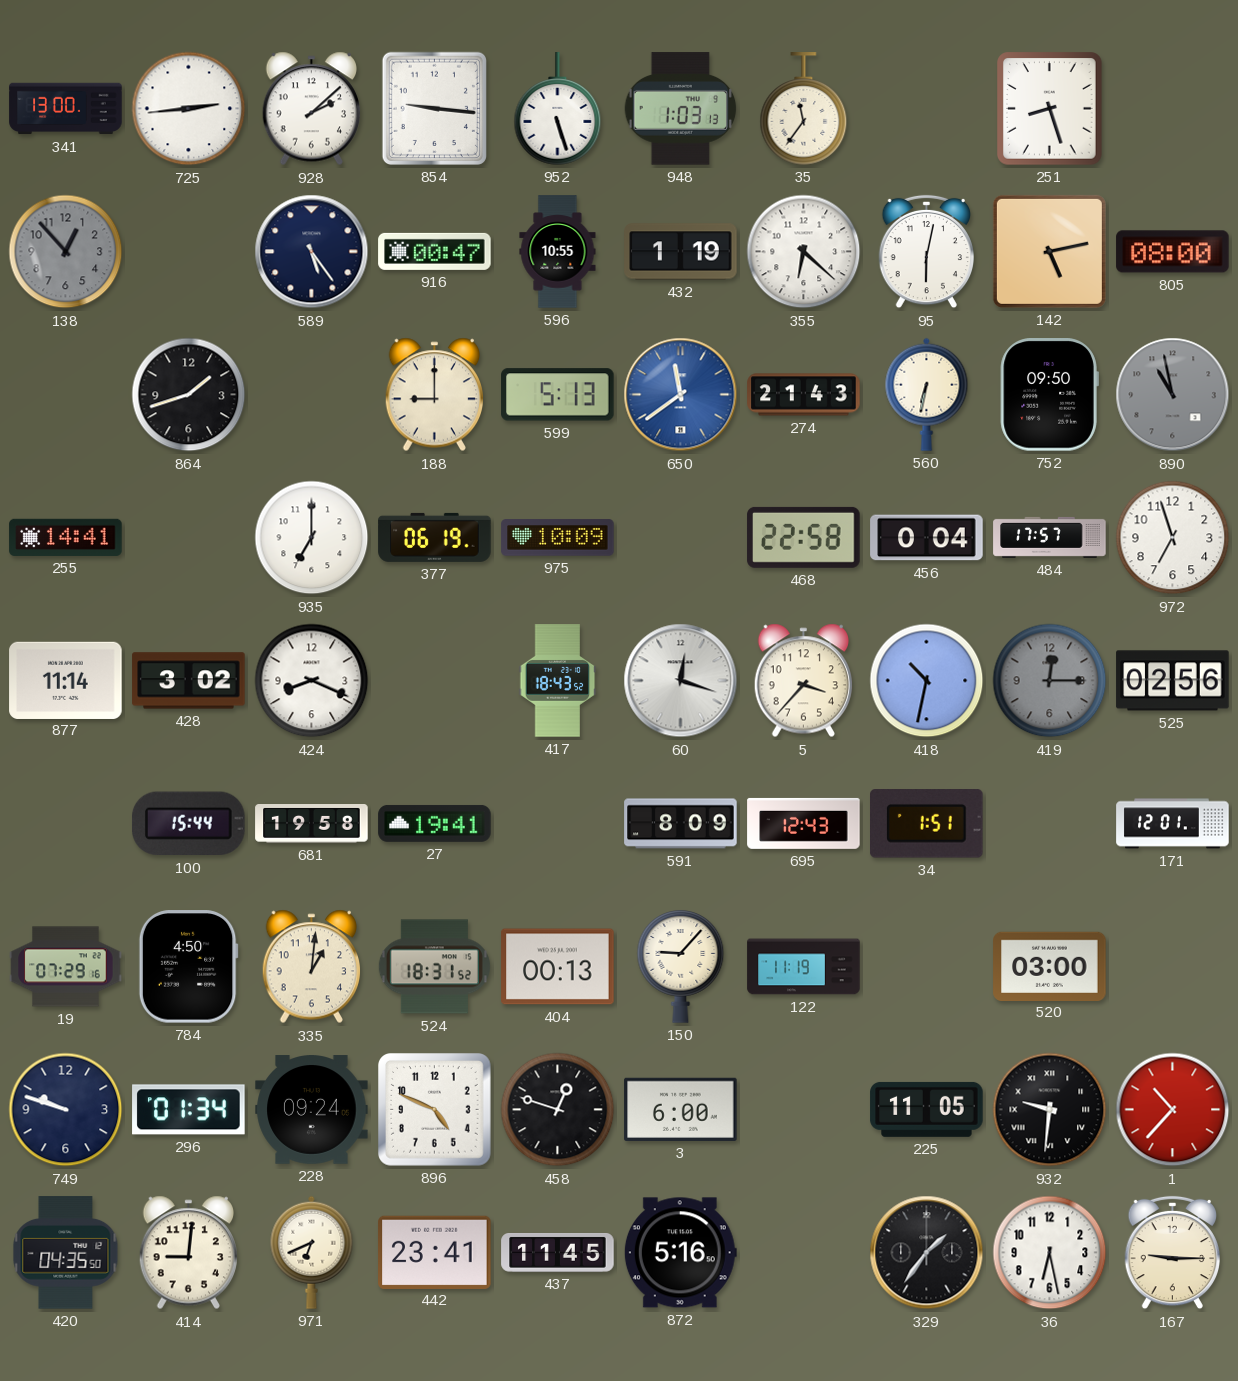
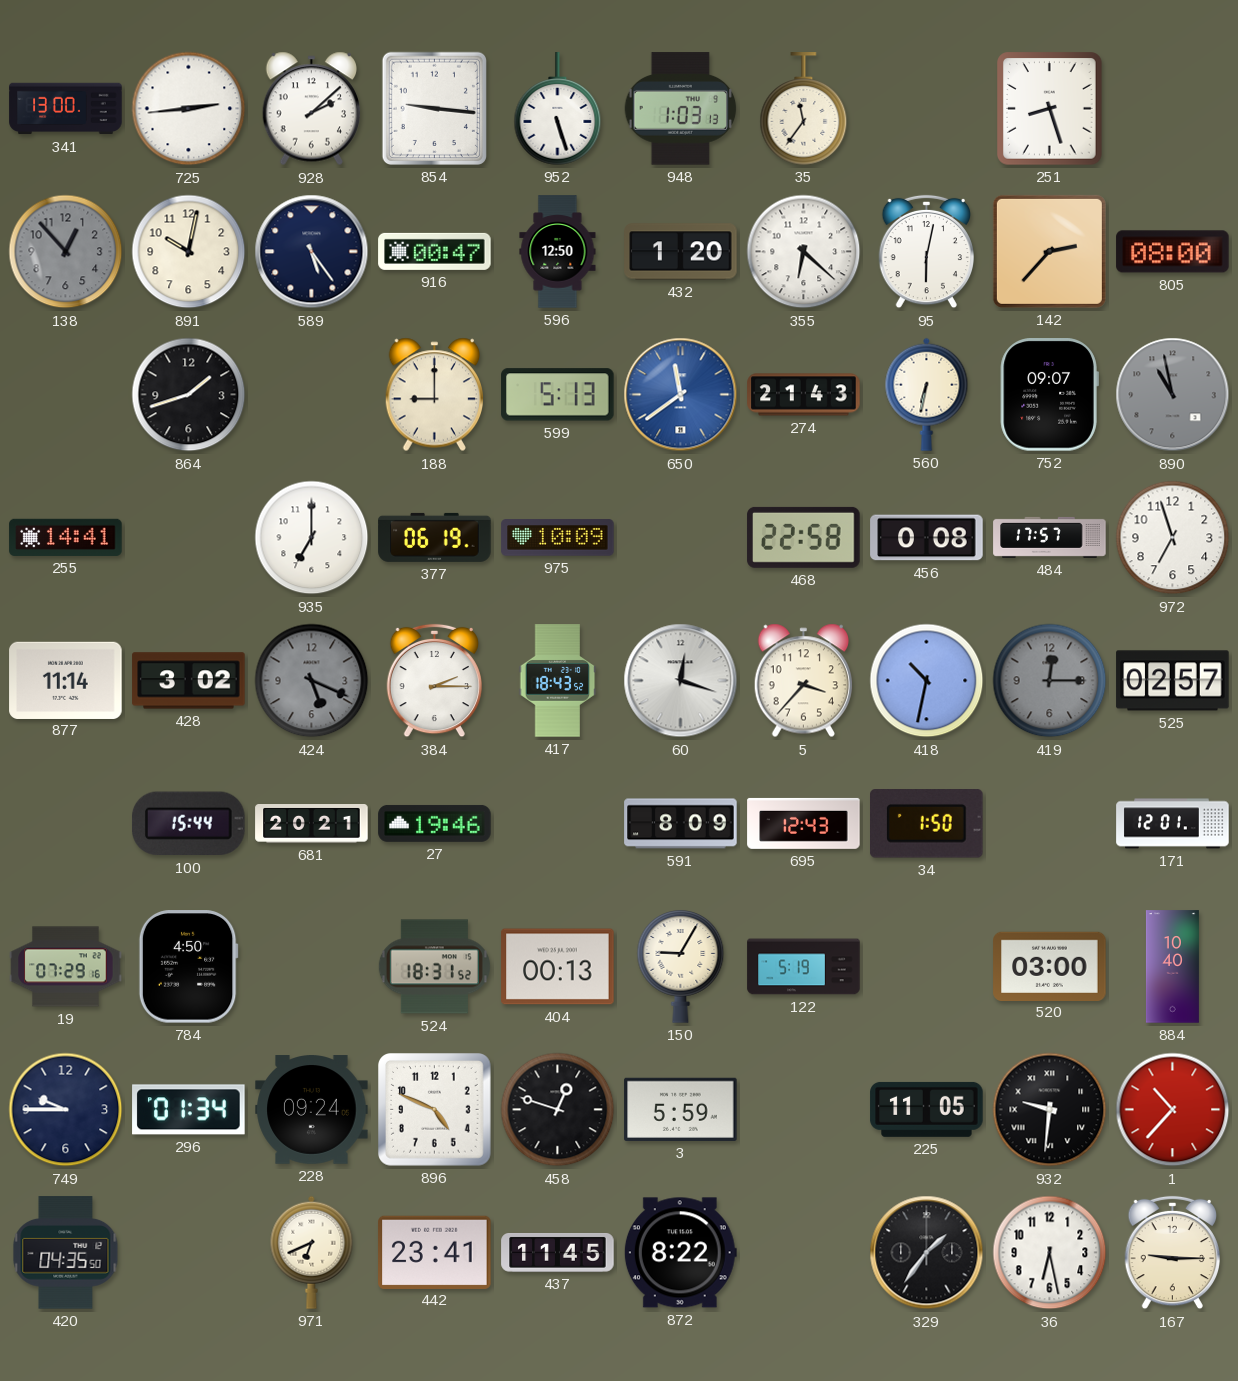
891: none -> 10:02 (189, 252)
596: 10:55 -> 12:50 (558, 252)
432: 1:19 -> 1:20 (681, 252)
142: 5:13 -> 2:37 (1049, 251)
752: 09:50 -> 09:07 (1049, 395)
456: 0:04 -> 0:08 (927, 538)
424: 8:19 -> 5:19 (312, 681)
424 dial: white -> grey (312, 681)
384: none -> 2:15 (434, 681)
525: 02:56 -> 02:57 (1173, 681)
681: 19:58 -> 20:21 (312, 824)
27: 19:41 -> 19:46 (435, 823)
34: 1:51 -> 1:50 (927, 824)
335: 1:01 -> none (311, 967)
150: 9:07 -> 9:05 (681, 967)
122: 11:19 -> 5:19 (804, 967)
884: none -> 10:40 (1172, 967)
749: 9:48 -> 9:45 (66, 1110)
3: 6:00 -> 5:59 (681, 1109)
414: 9:01 -> none (188, 1253)
872: 5:16 -> 8:22 (680, 1253)
